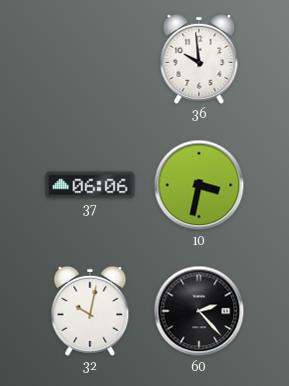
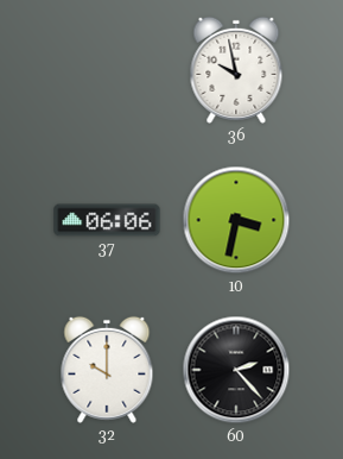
36: 9:59 -> 9:58 (236, 70)
32: 10:02 -> 10:00 (107, 370)
